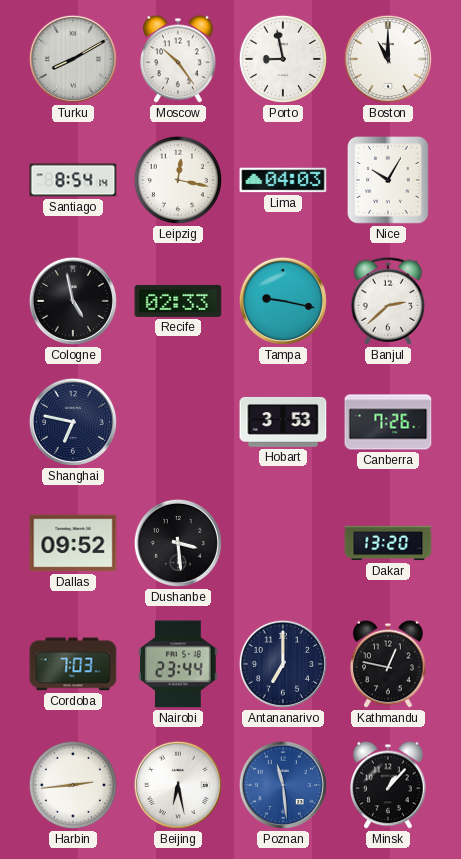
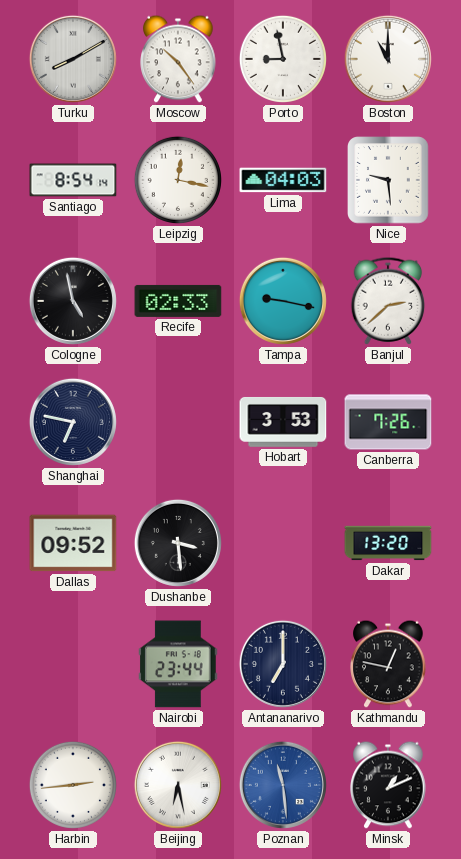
Nice: 10:05 -> 9:29 (389, 180)
Cordoba: 7:03 -> none (73, 664)
Minsk: 1:07 -> 1:11 (388, 785)
